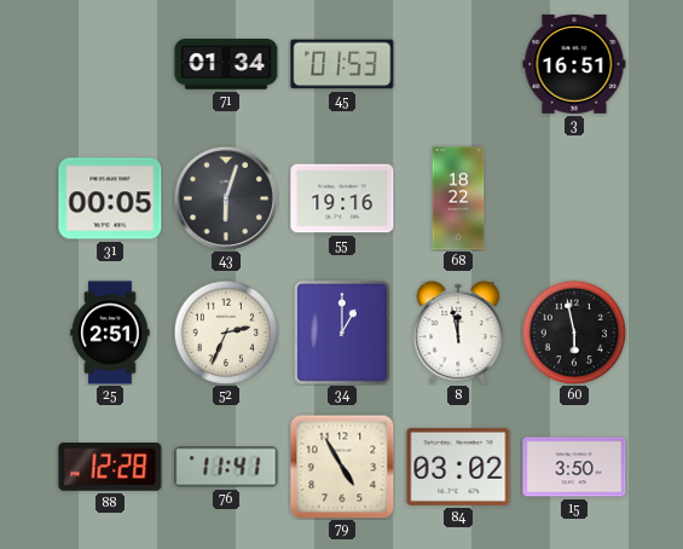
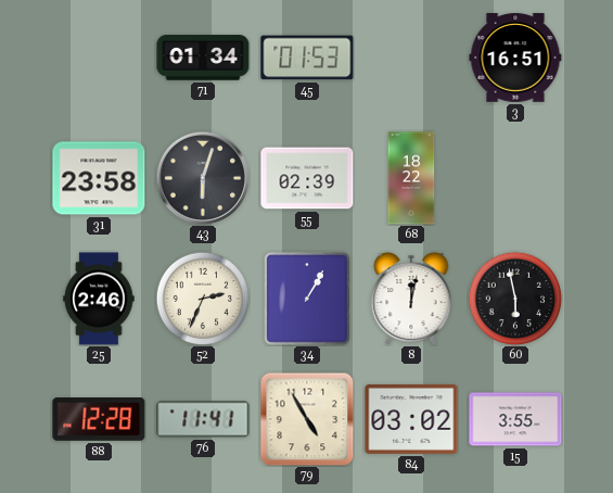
31: 00:05 -> 23:58 (99, 178)
55: 19:16 -> 02:39 (307, 178)
25: 2:51 -> 2:46 (99, 299)
34: 1:00 -> 1:05 (308, 299)
8: 11:58 -> 12:02 (411, 299)
15: 3:50 -> 3:55 (515, 419)
